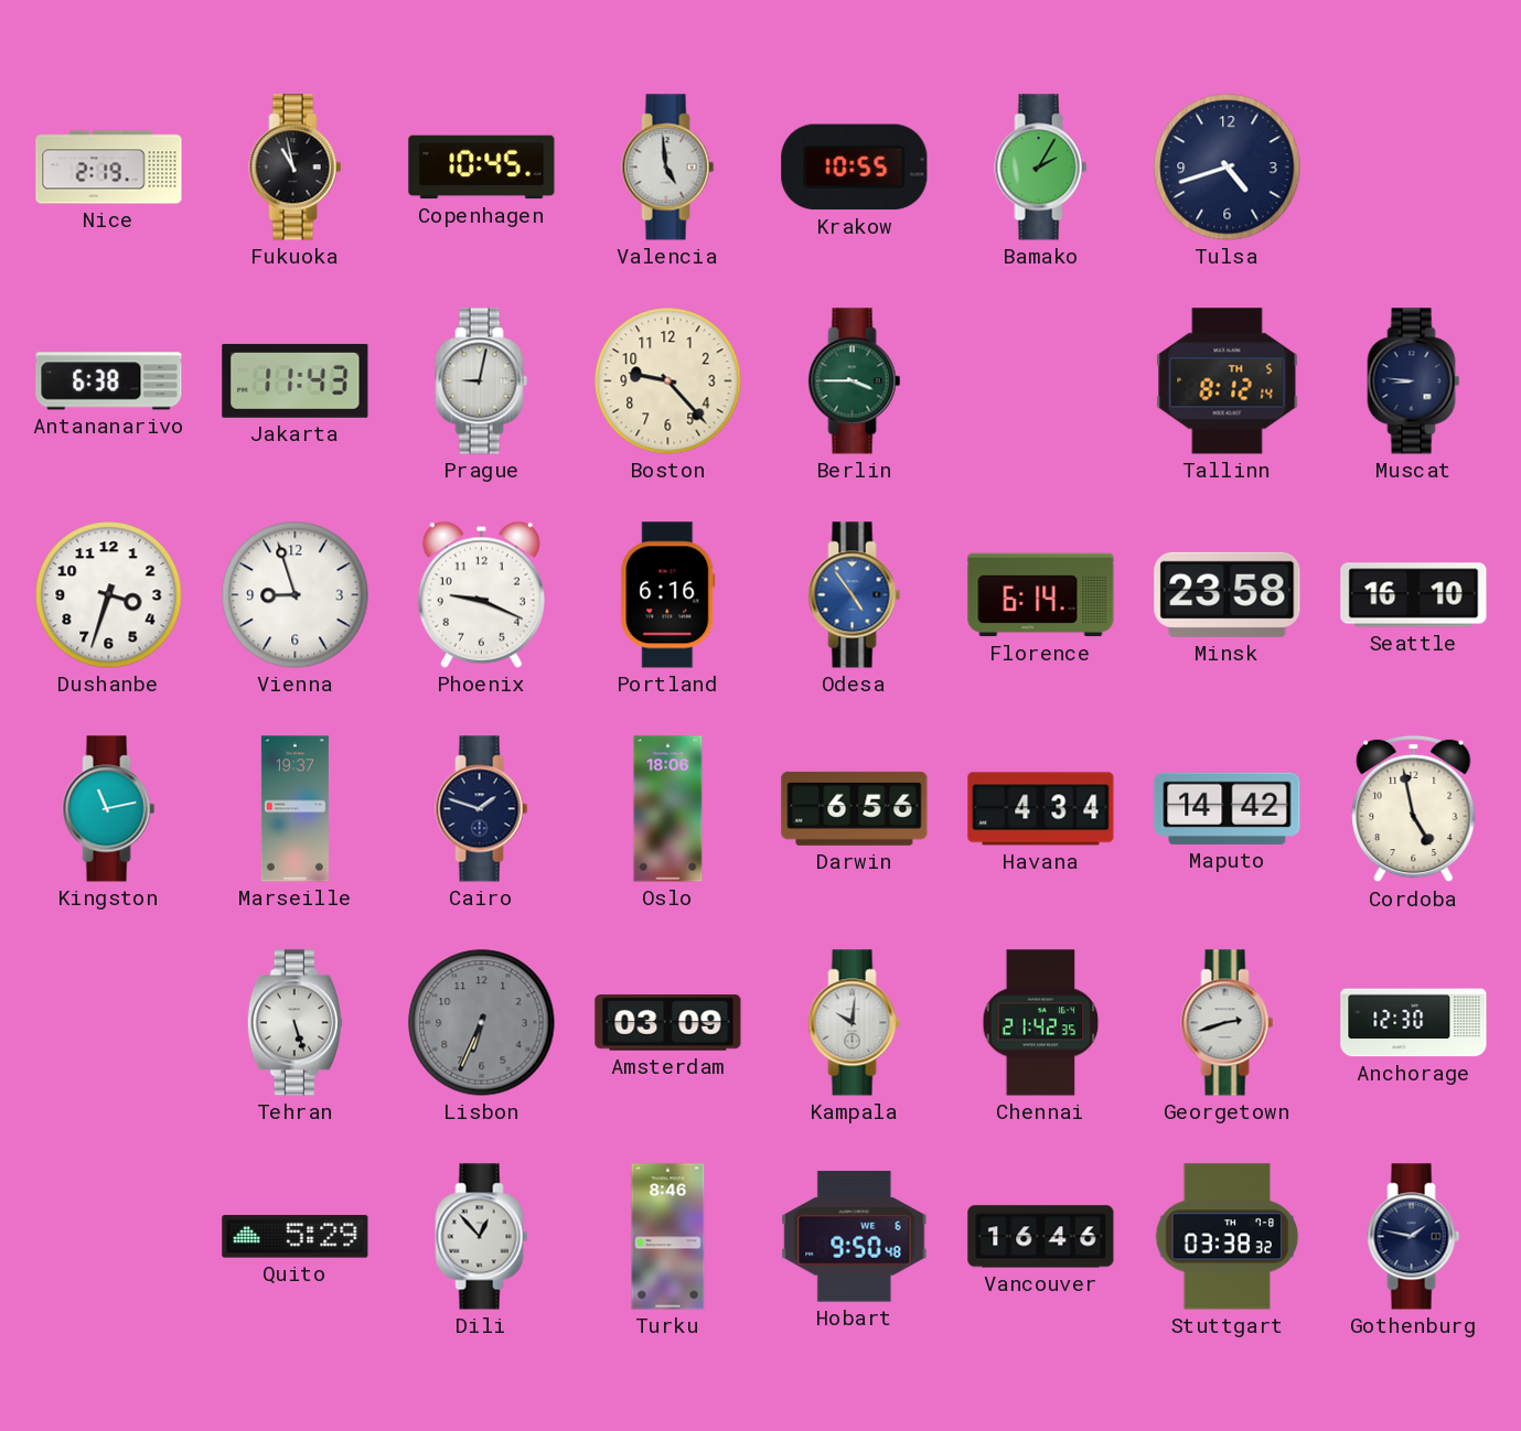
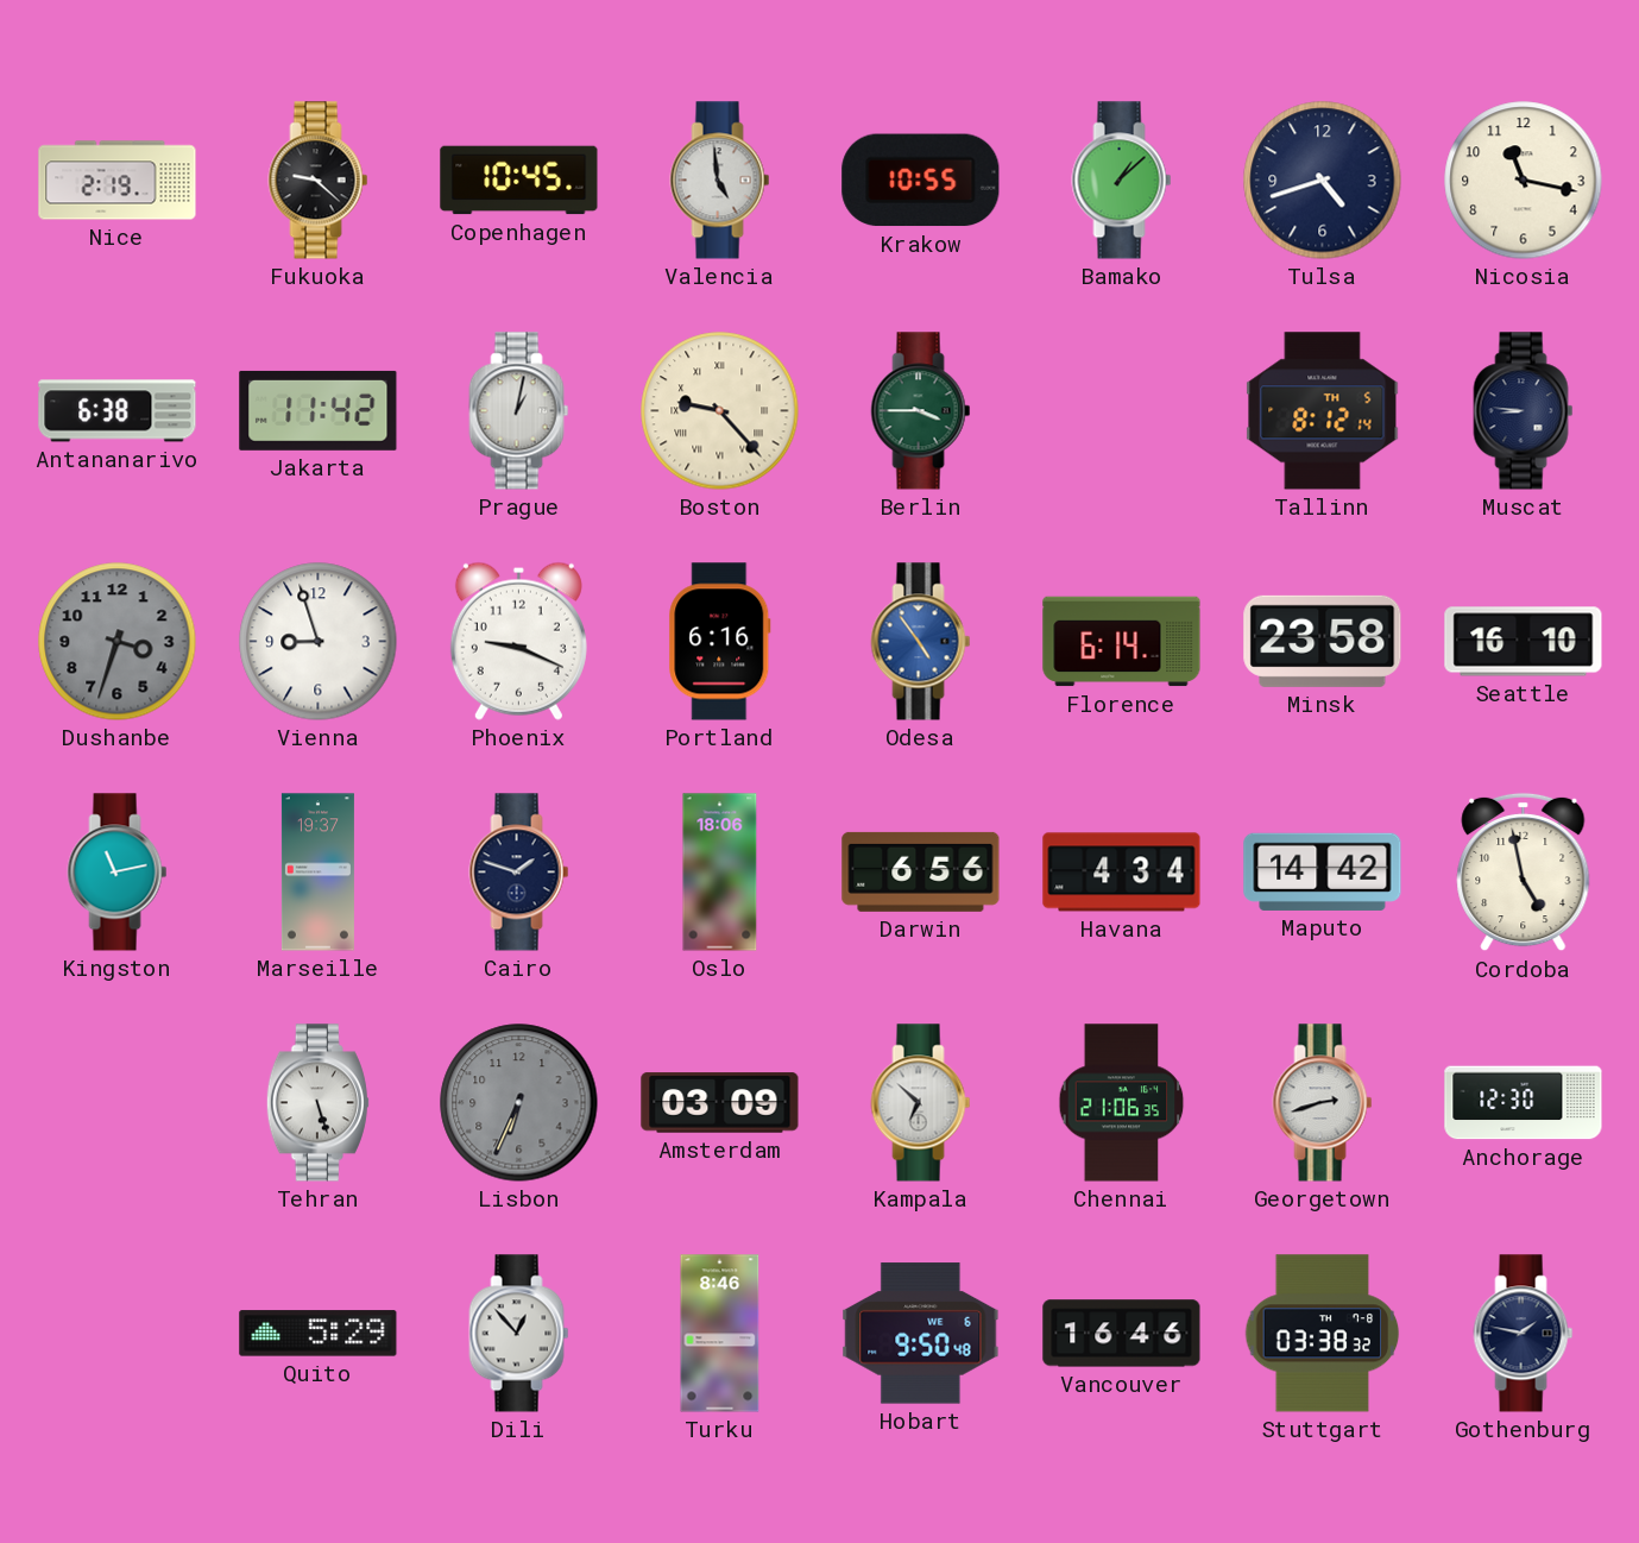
Fukuoka: 10:58 -> 9:22 (319, 181)
Bamako: 2:05 -> 1:08 (1122, 181)
Nicosia: none -> 11:17 (1524, 181)
Jakarta: 11:43 -> 11:42 (319, 410)
Prague: 9:02 -> 1:02 (519, 411)
Boston numerals: Arabic -> Roman (720, 411)
Dushanbe dial: white -> grey (118, 642)
Kampala: 10:01 -> 6:52 (921, 1103)
Chennai: 21:42 -> 21:06 (1122, 1103)
